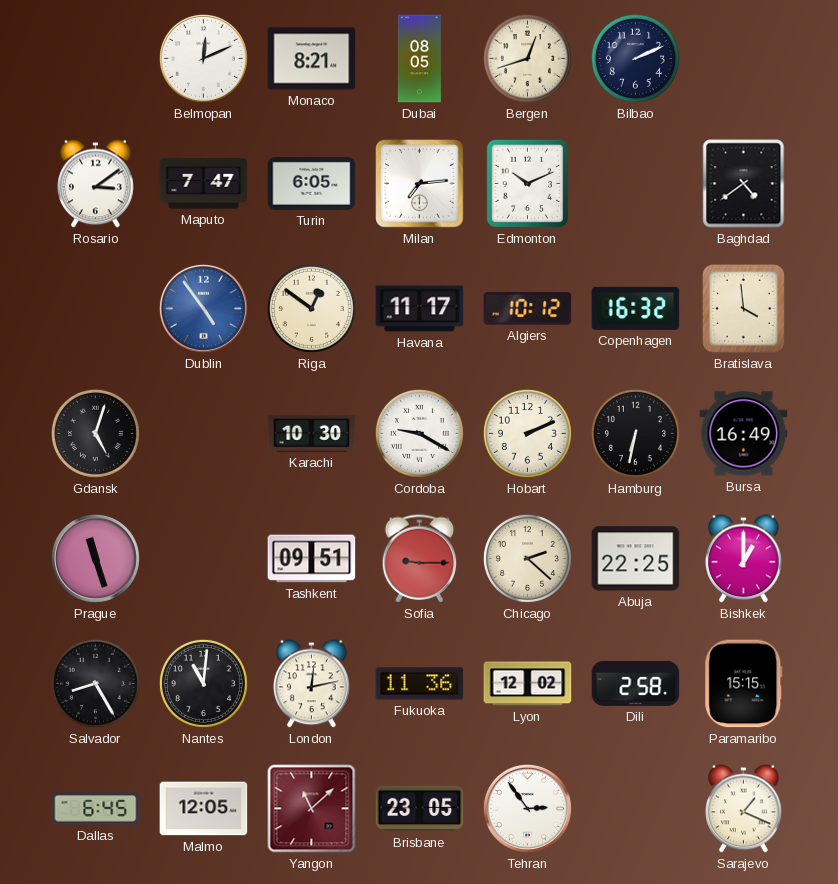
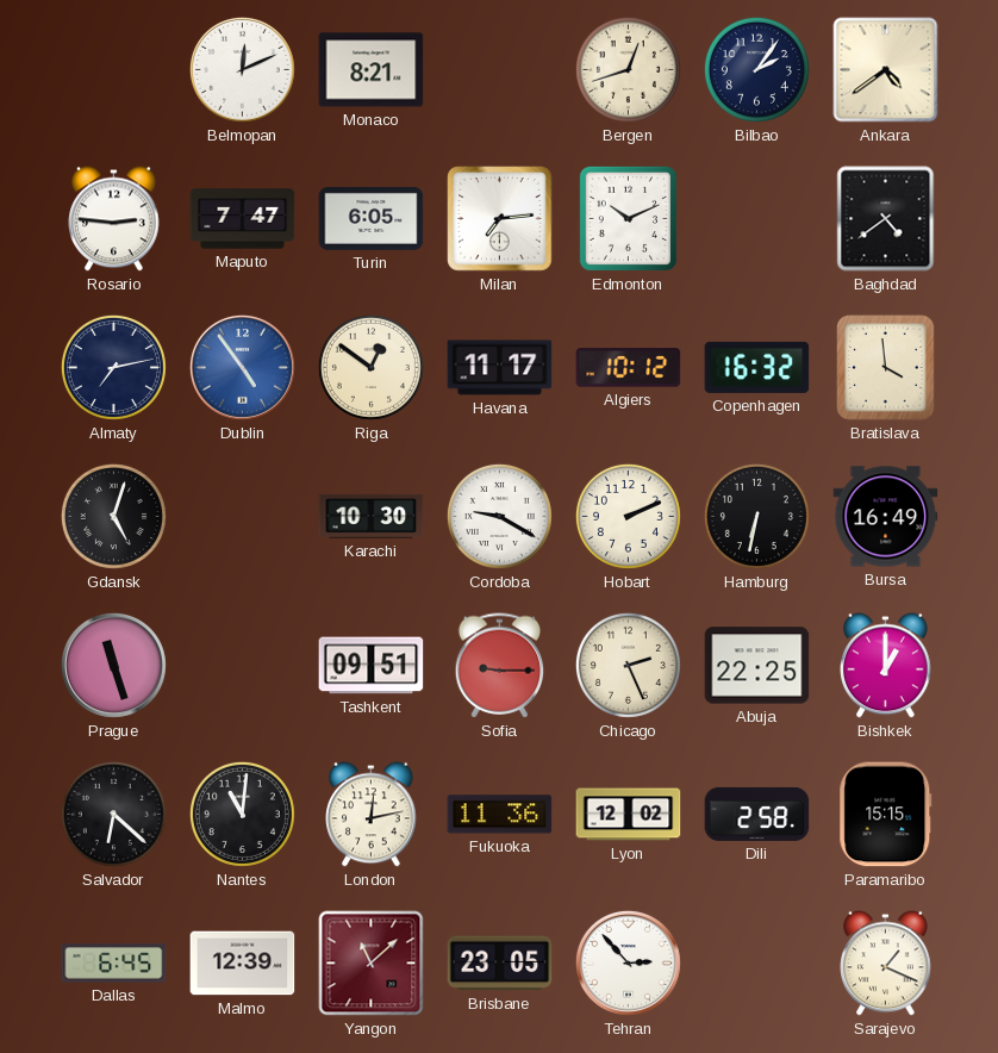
Dubai: 08:05 -> none (419, 59)
Bilbao: 2:11 -> 2:06 (756, 69)
Ankara: none -> 4:39 (886, 70)
Rosario: 3:09 -> 2:46 (114, 219)
Almaty: none -> 7:13 (113, 367)
Chicago: 2:22 -> 2:26 (628, 665)
Salvador: 8:25 -> 6:22 (113, 814)
Malmo: 12:05 -> 12:39 (243, 964)
Tehran: 2:54 -> 2:53 (628, 962)
